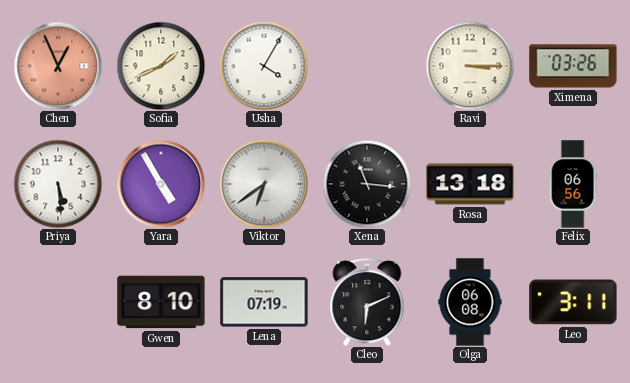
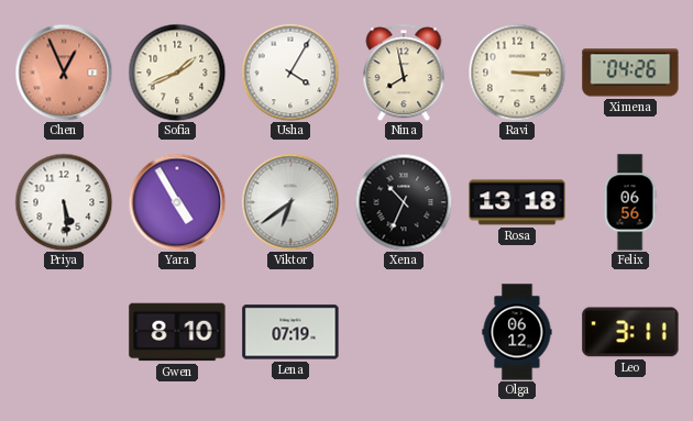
Nina: none -> 7:58 (404, 73)
Ximena: 03:26 -> 04:26 (630, 73)
Xena: 11:16 -> 10:34 (404, 202)
Cleo: 6:11 -> none (367, 302)
Olga: 06:08 -> 06:12 (517, 332)
